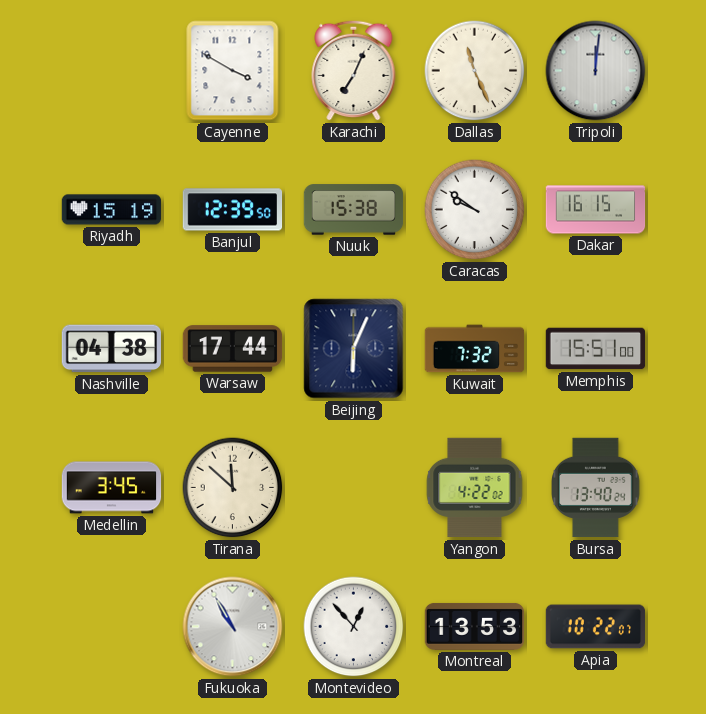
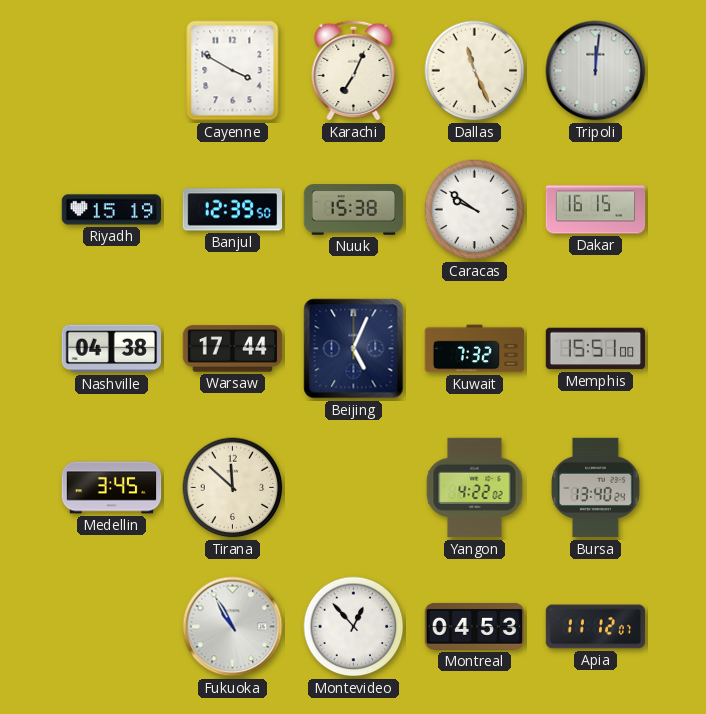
Beijing: 6:04 -> 5:04 (354, 349)
Montreal: 13:53 -> 04:53 (475, 626)
Apia: 10:22 -> 11:12 (596, 627)
